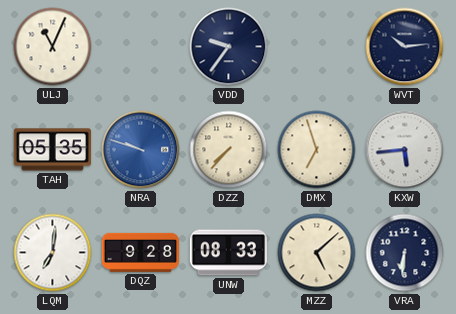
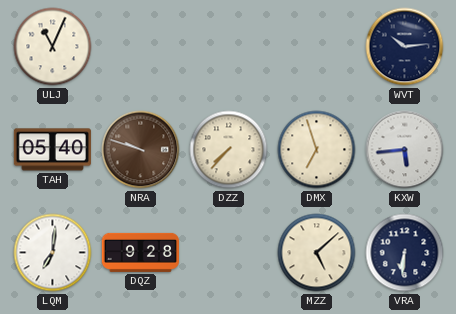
VDD: 9:36 -> none (229, 47)
TAH: 05:35 -> 05:40 (52, 150)
NRA dial: blue -> brown (141, 150)
UNW: 08:33 -> none (228, 253)
